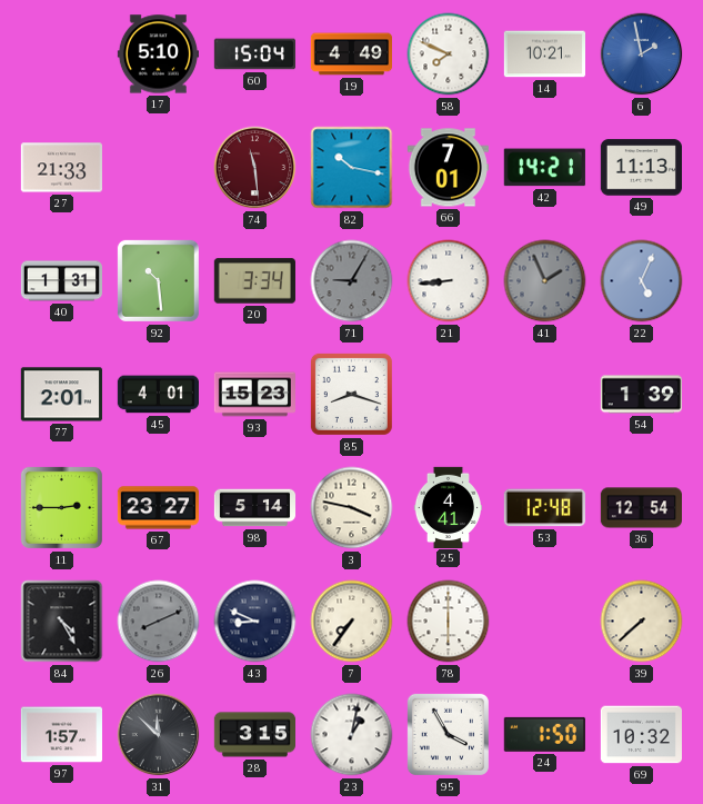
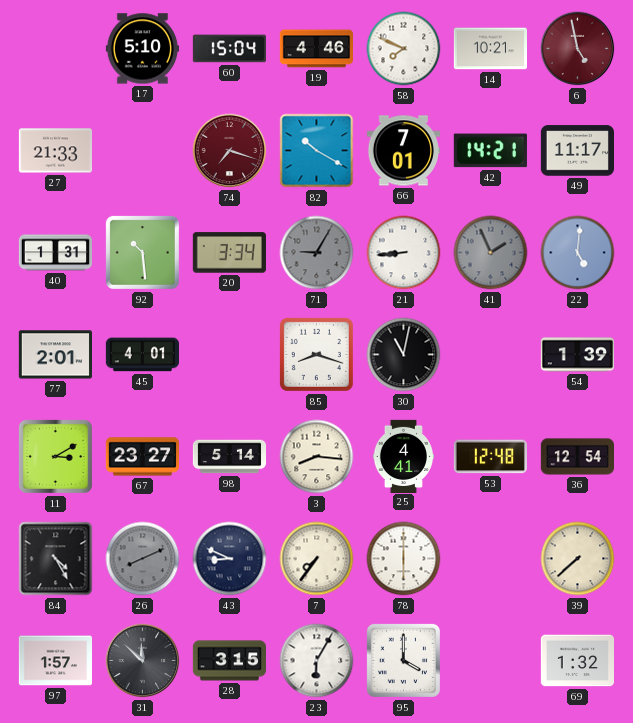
19: 4:49 -> 4:46 (316, 49)
6: 1:58 -> 4:58 (578, 49)
6 dial: blue -> burgundy (578, 49)
74: 11:29 -> 7:18 (230, 151)
82: 10:17 -> 10:20 (317, 151)
49: 11:13 -> 11:17 (577, 151)
22: 5:04 -> 5:01 (578, 253)
93: 15:23 -> none (254, 395)
30: none -> 11:02 (404, 355)
11: 2:45 -> 3:10 (55, 456)
3: 3:47 -> 8:16 (317, 457)
23: 1:02 -> 6:05 (317, 661)
95: 3:55 -> 4:00 (403, 660)
24: 1:50 -> none (544, 734)
69: 10:32 -> 1:32 (577, 661)
